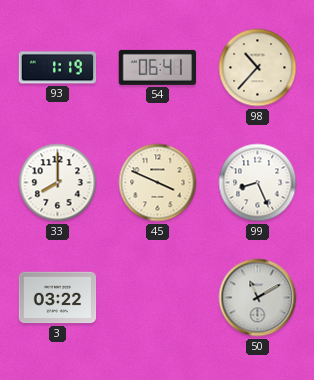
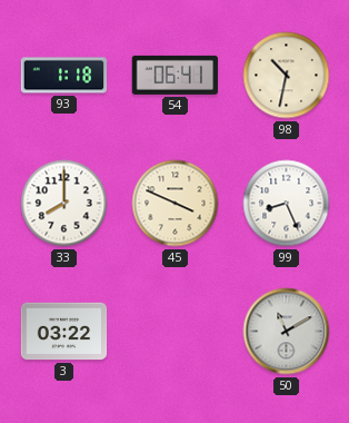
93: 1:19 -> 1:18 (64, 76)
98: 10:37 -> 10:32 (287, 76)
